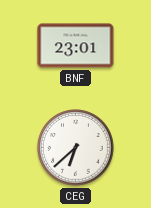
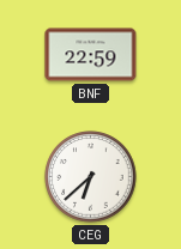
BNF: 23:01 -> 22:59 (91, 55)
